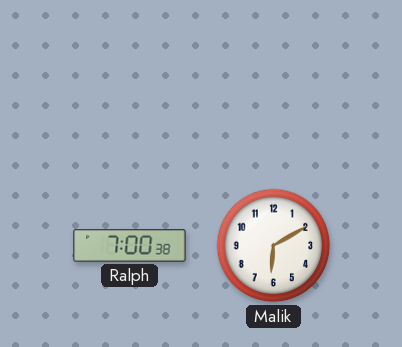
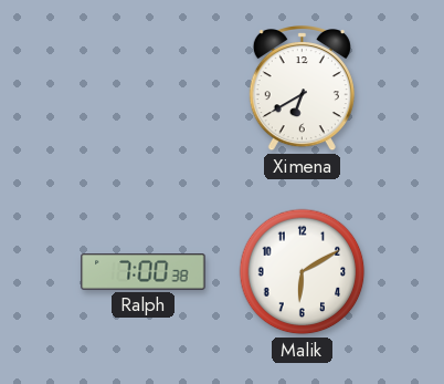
Ximena: none -> 6:40 (302, 90)
